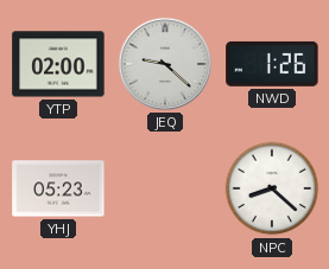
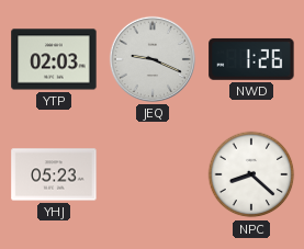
YTP: 02:00 -> 02:03 (54, 59)
JEQ: 9:22 -> 9:19 (153, 59)
